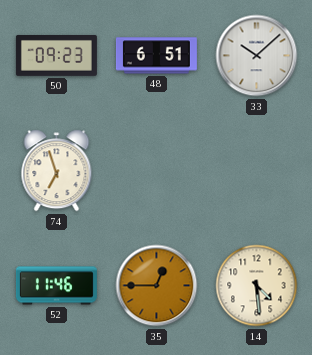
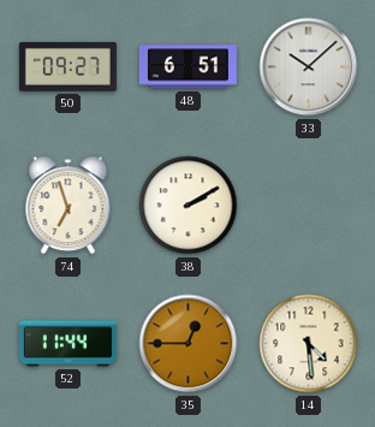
50: 09:23 -> 09:27 (67, 67)
38: none -> 2:10 (189, 206)
52: 11:46 -> 11:44 (67, 344)
